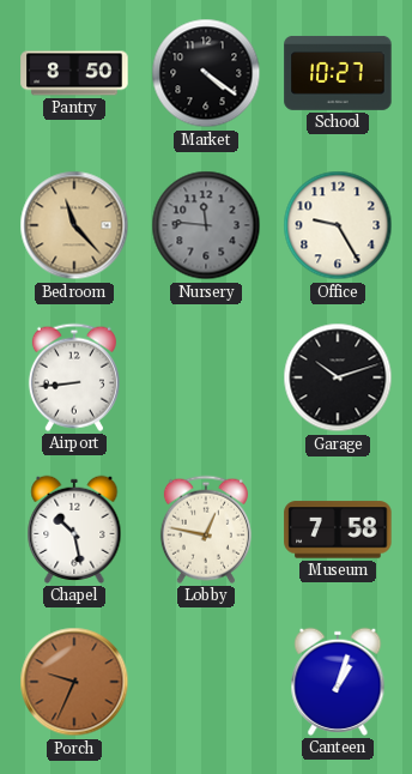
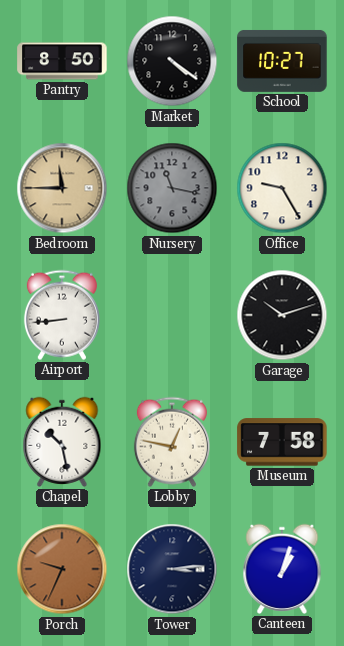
Bedroom: 11:23 -> 11:45 (62, 188)
Nursery: 11:46 -> 11:17 (172, 188)
Tower: none -> 3:14 (172, 569)
